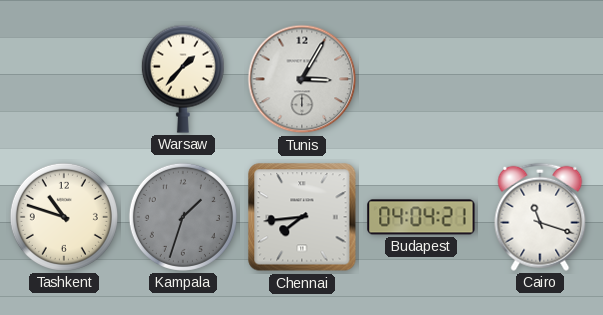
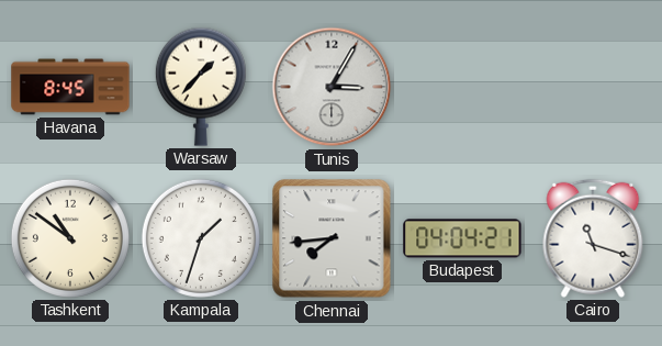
Havana: none -> 8:45 (70, 87)
Tashkent: 10:48 -> 10:51 (70, 238)
Kampala dial: grey -> white (201, 238)
